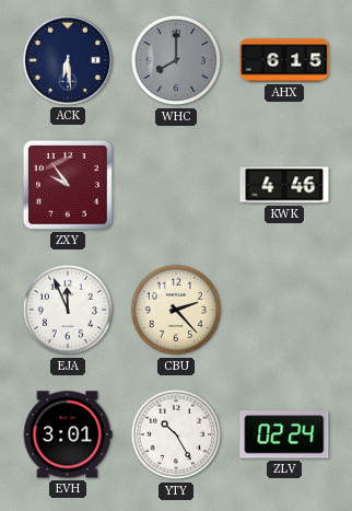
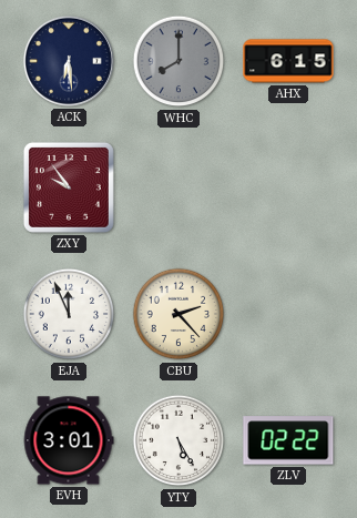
KWK: 4:46 -> none (284, 185)
YTY: 10:25 -> 5:25 (178, 440)
ZLV: 02:24 -> 02:22 (288, 440)
